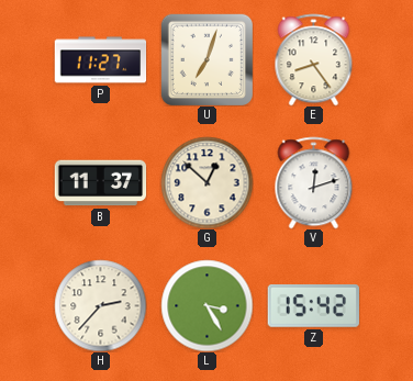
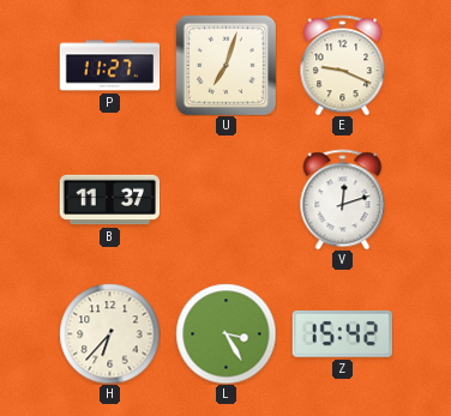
E: 8:24 -> 9:19 (343, 65)
G: 12:52 -> none (206, 182)
H: 2:37 -> 6:37 (109, 333)
